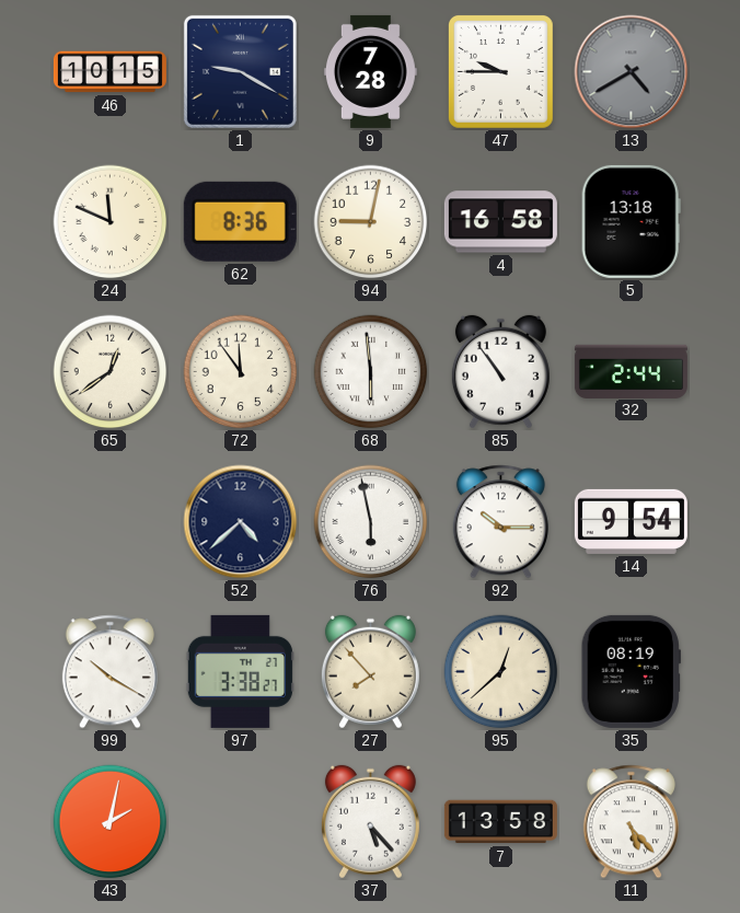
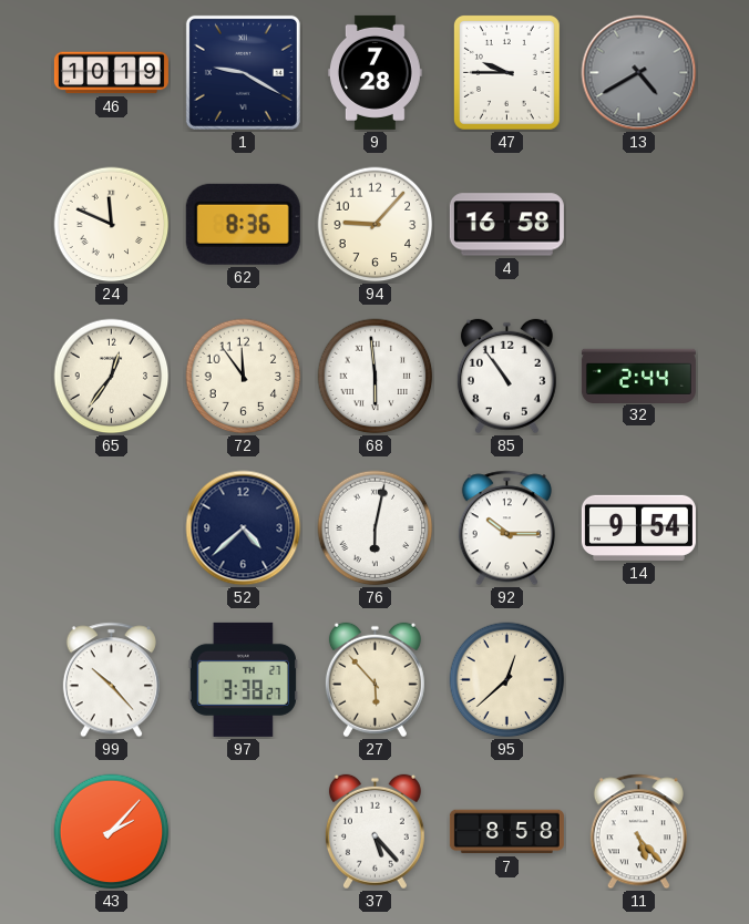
46: 10:15 -> 10:19 (111, 73)
94: 9:02 -> 9:07 (376, 225)
5: 13:18 -> none (631, 221)
65: 12:39 -> 12:36 (112, 377)
76: 5:58 -> 6:02 (376, 528)
99: 10:20 -> 10:23 (111, 680)
27: 7:53 -> 5:53 (374, 680)
35: 08:19 -> none (631, 671)
43: 2:02 -> 2:07 (112, 832)
7: 13:58 -> 8:58 (506, 832)
